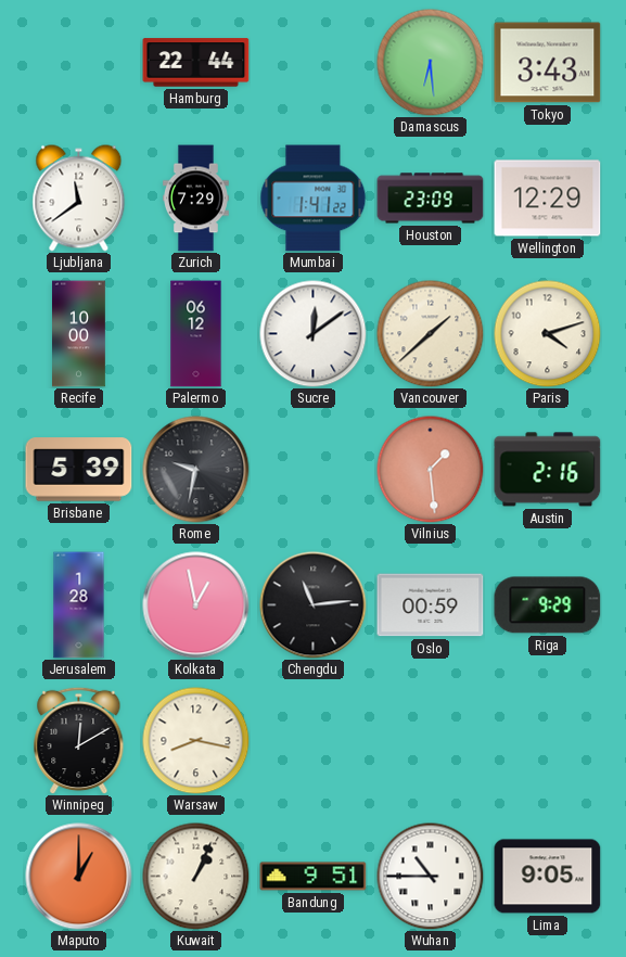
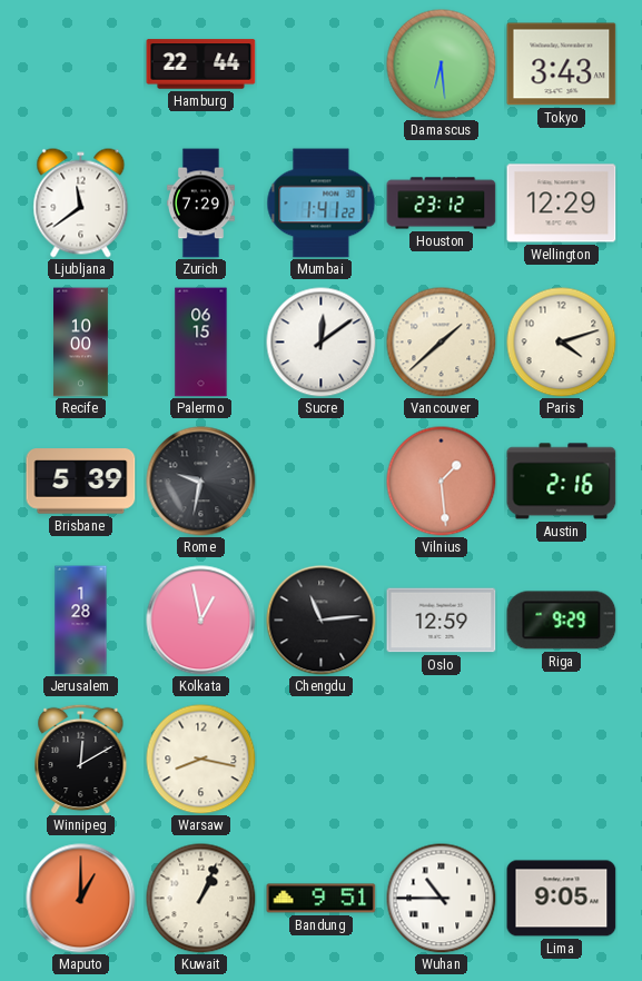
Houston: 23:09 -> 23:12 (442, 204)
Palermo: 06:12 -> 06:15 (201, 343)
Oslo: 00:59 -> 12:59 (442, 621)
